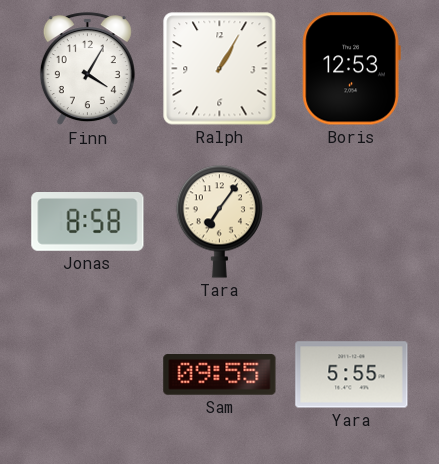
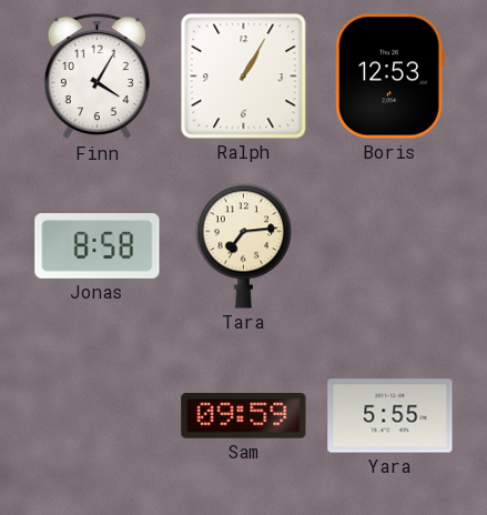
Tara: 7:06 -> 7:14 (243, 245)
Sam: 09:55 -> 09:59 (244, 416)
